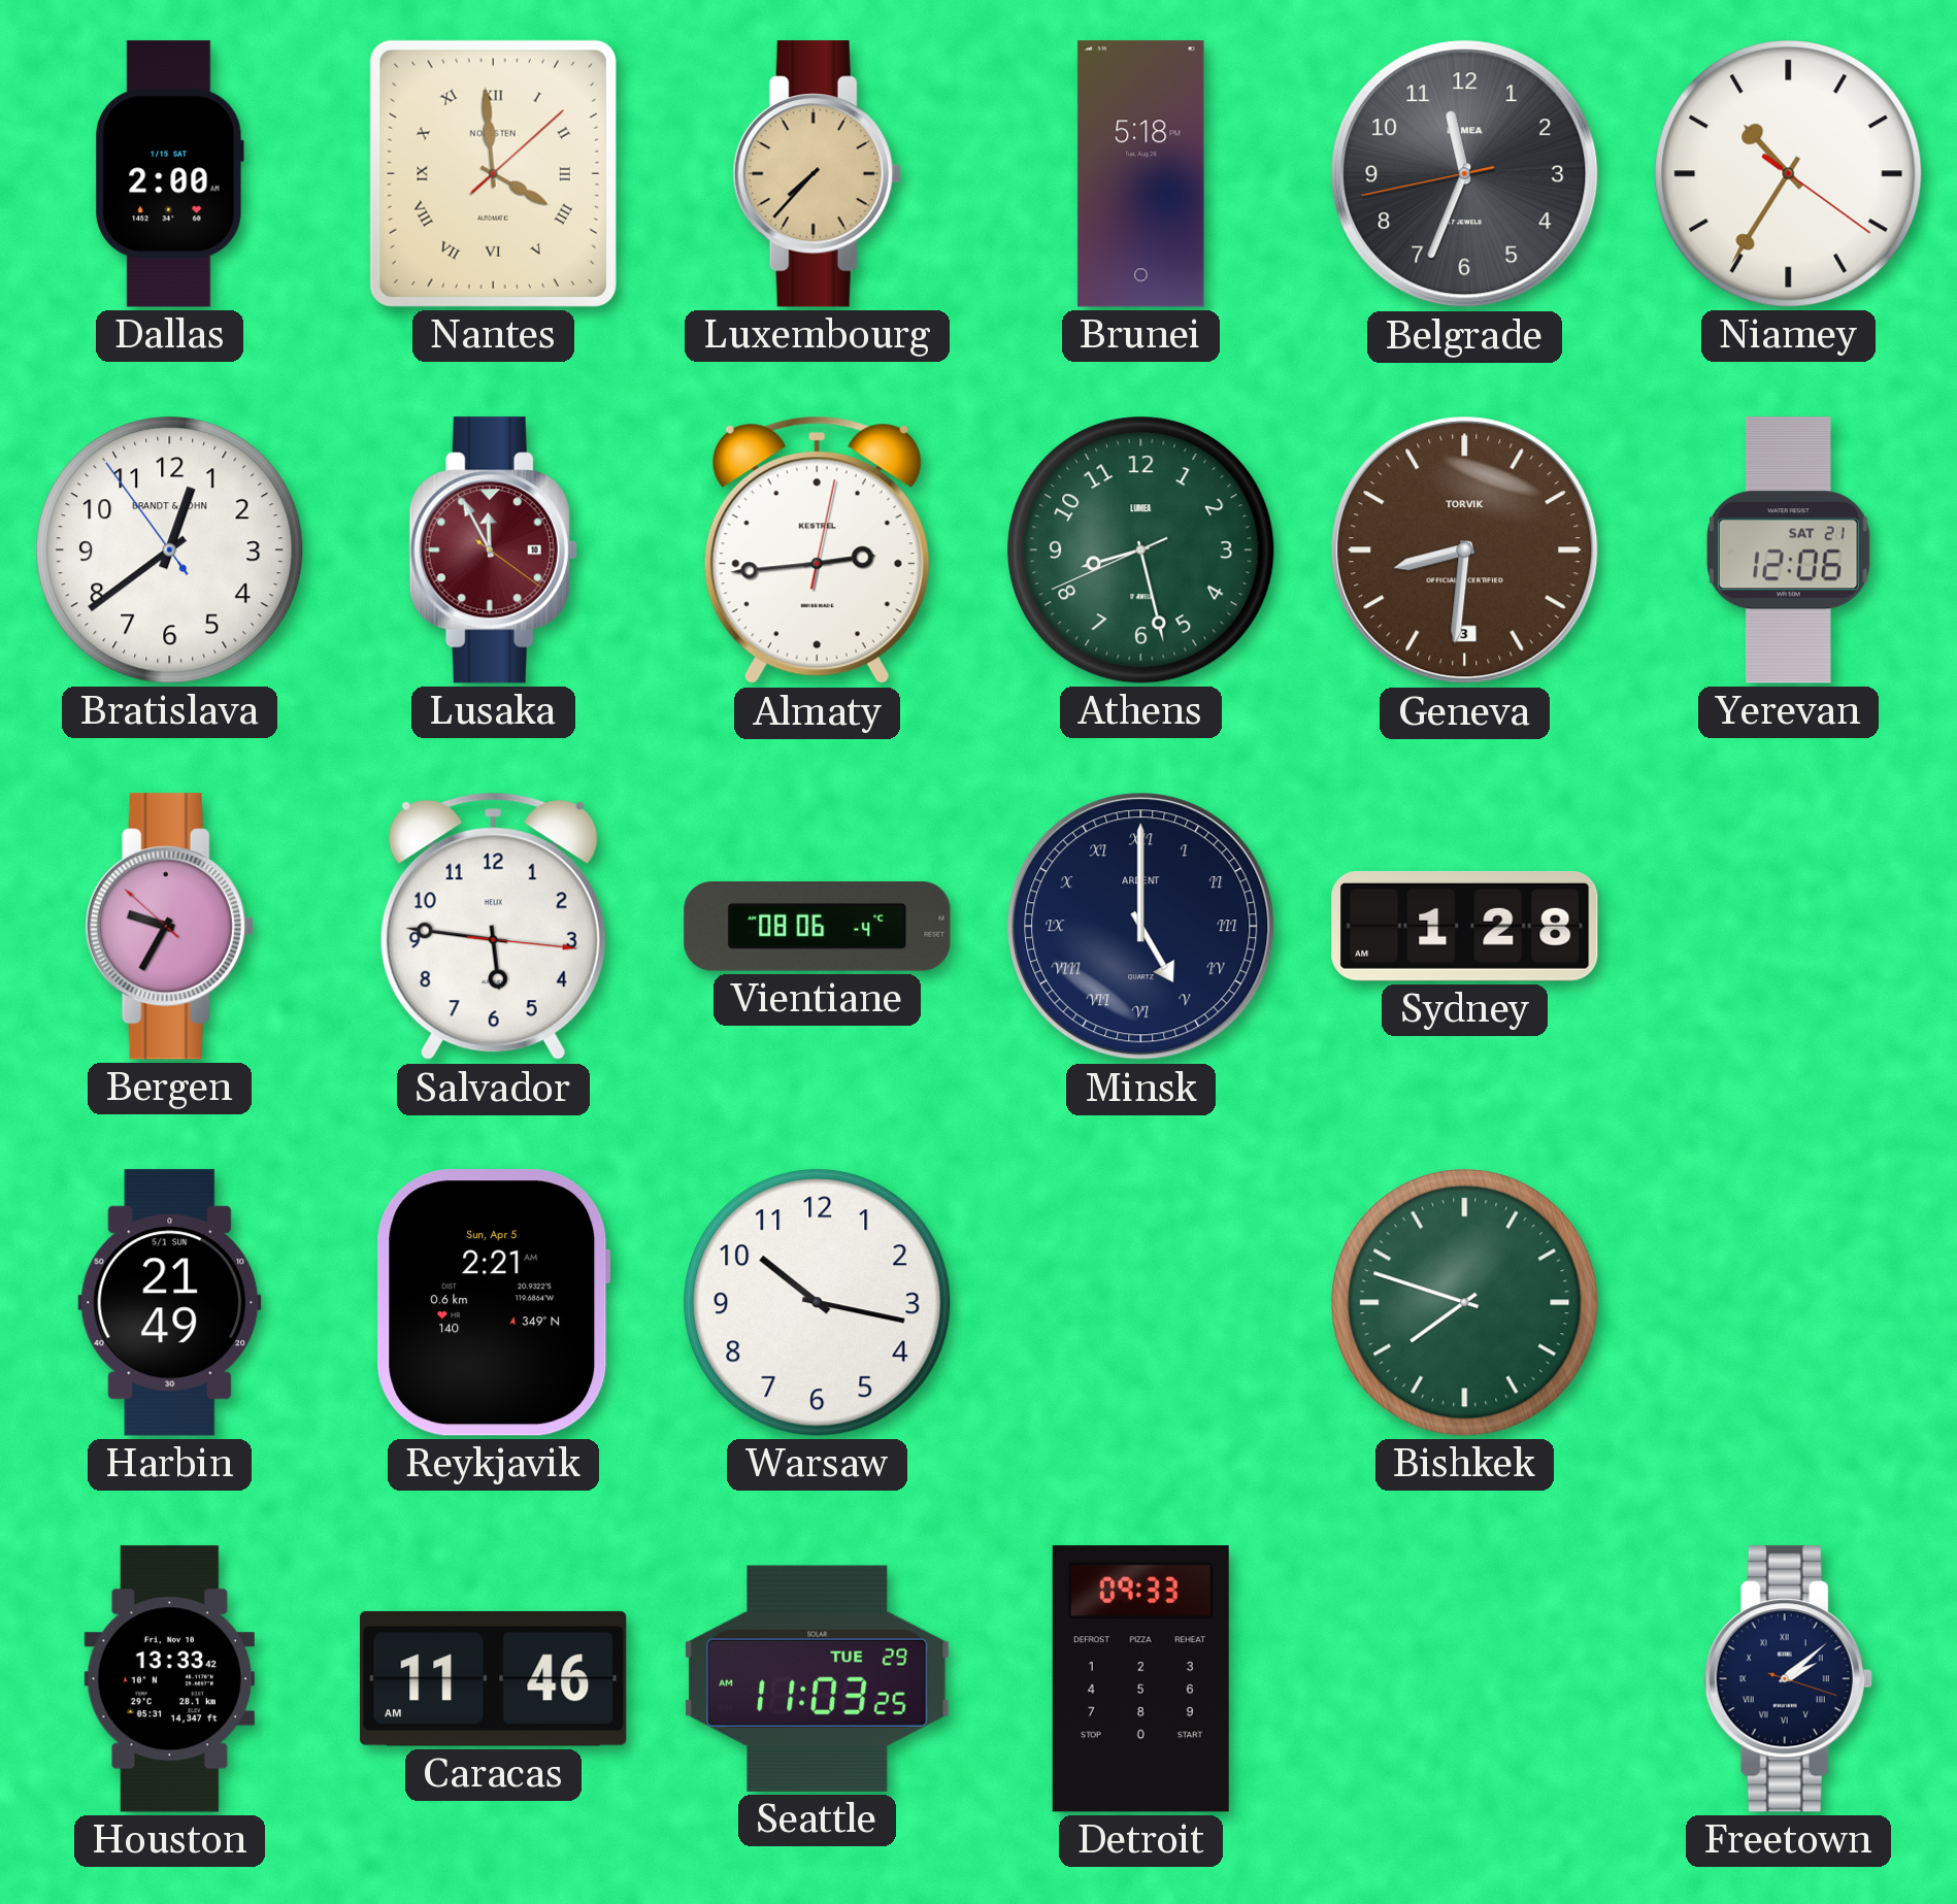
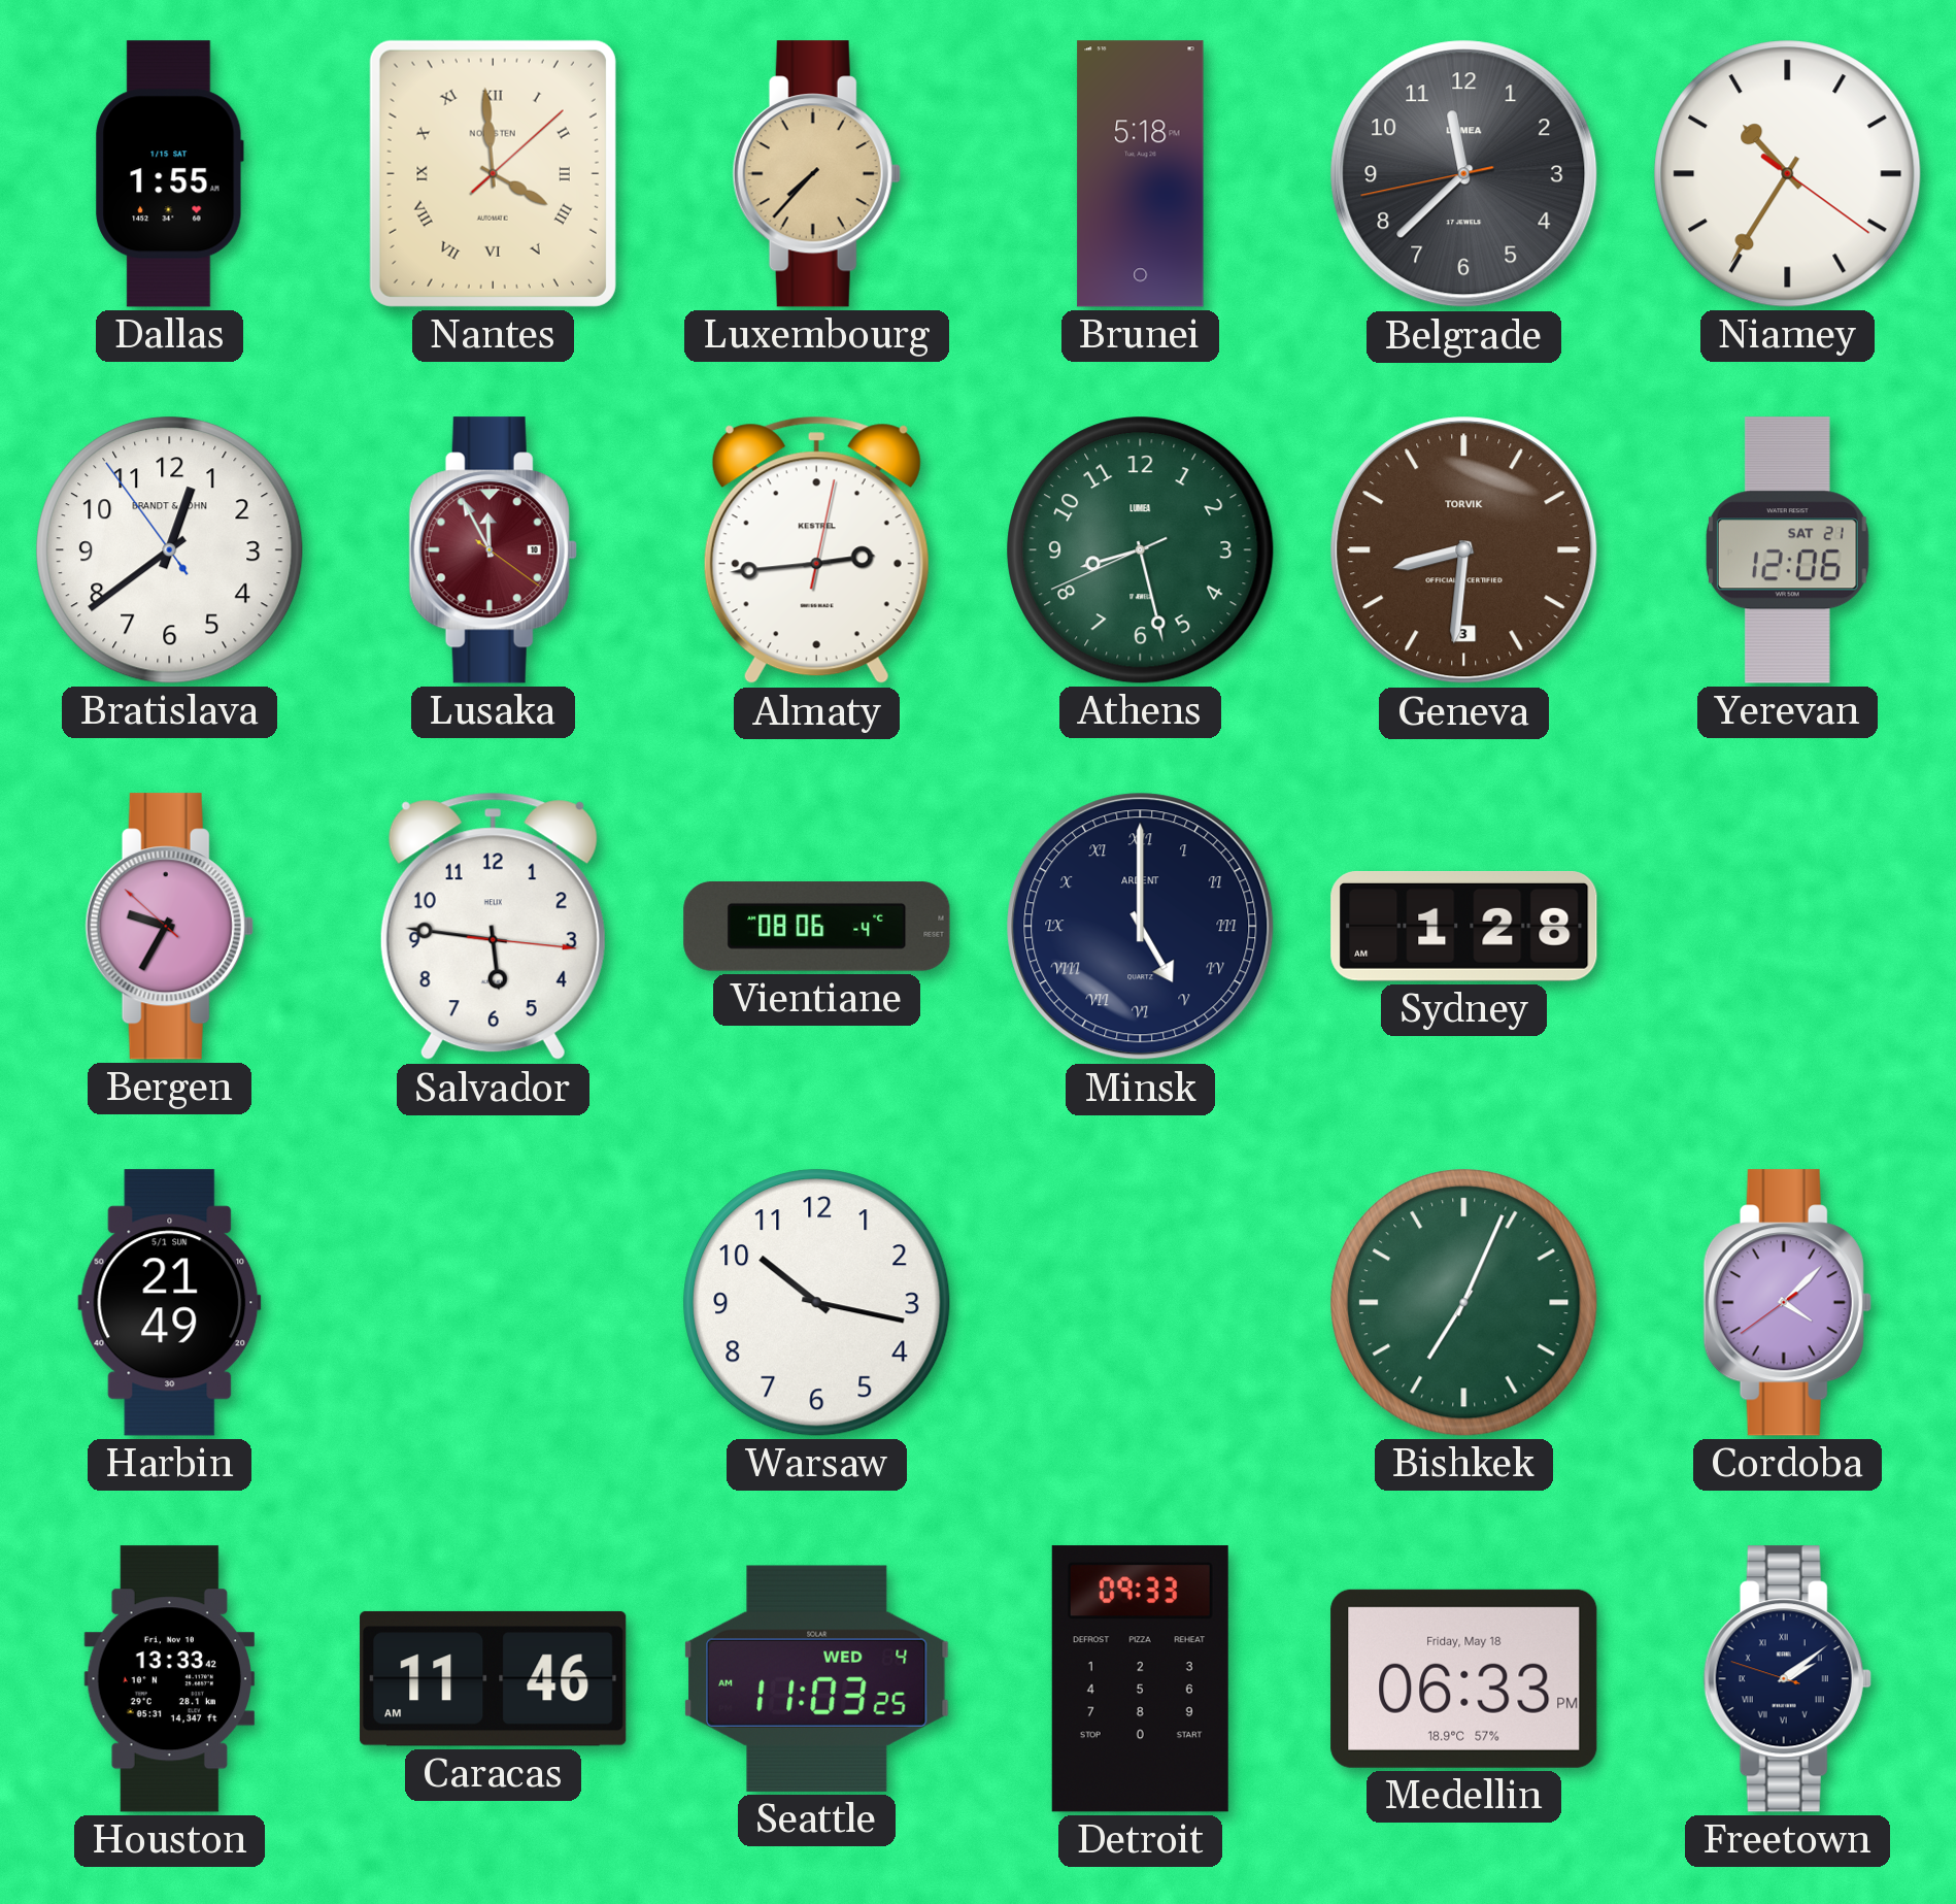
Dallas: 2:00 -> 1:55 (169, 174)
Belgrade: 11:33 -> 11:37 (1464, 174)
Reykjavik: 2:21 -> none (494, 1303)
Bishkek: 7:48 -> 7:04 (1464, 1303)
Cordoba: none -> 4:07 (1787, 1303)
Seattle date: TUE 29 -> WED 4 (817, 1678)
Medellin: none -> 06:33 (1464, 1678)
Freetown: 2:08:18 -> 2:08:48 (1787, 1679)
